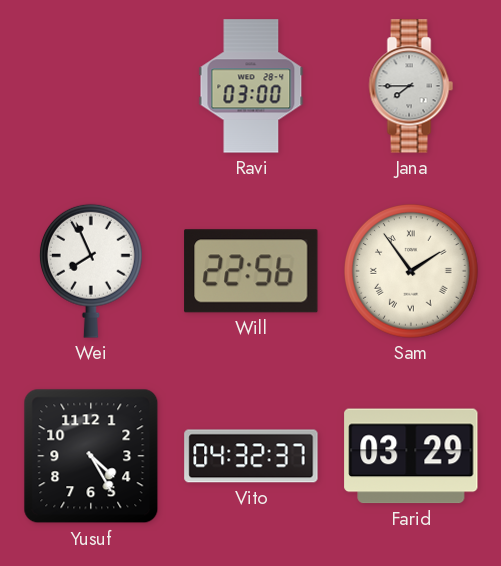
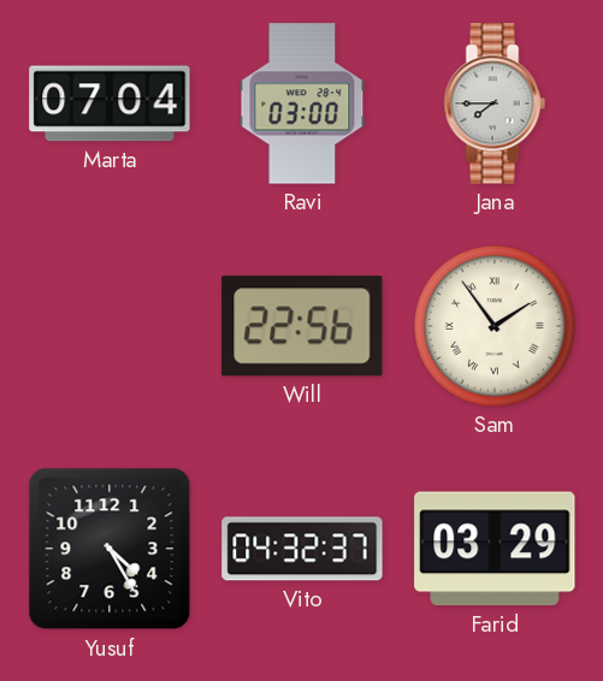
Marta: none -> 07:04 (110, 103)
Wei: 7:56 -> none (91, 271)
